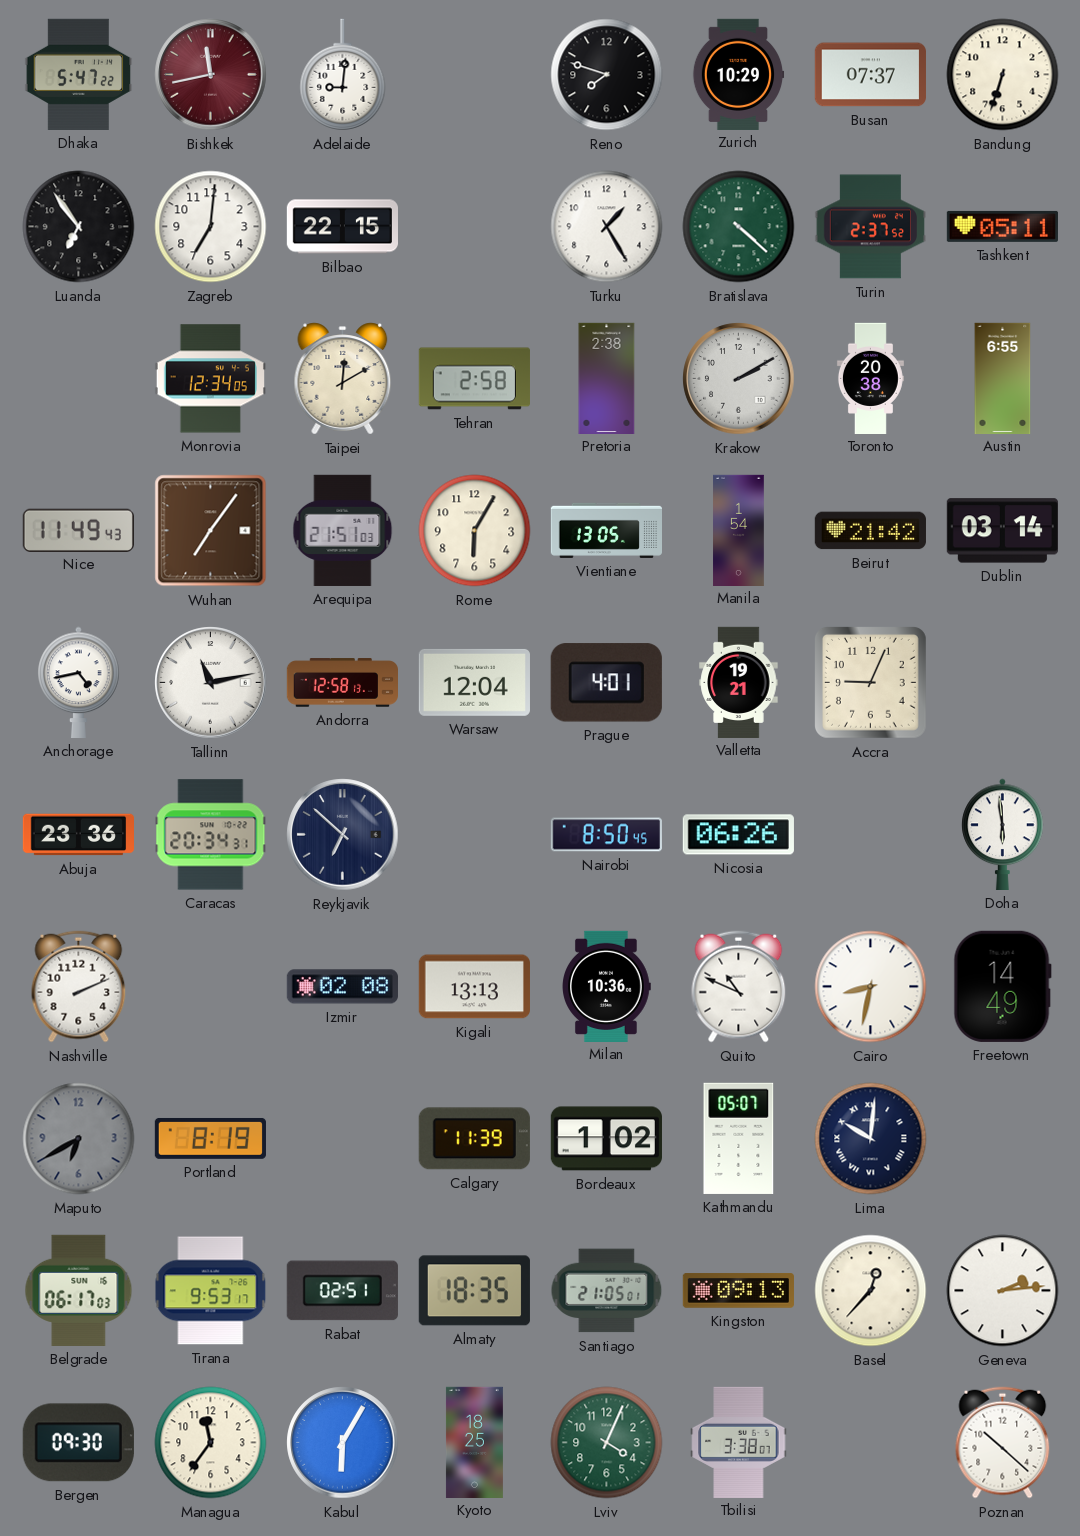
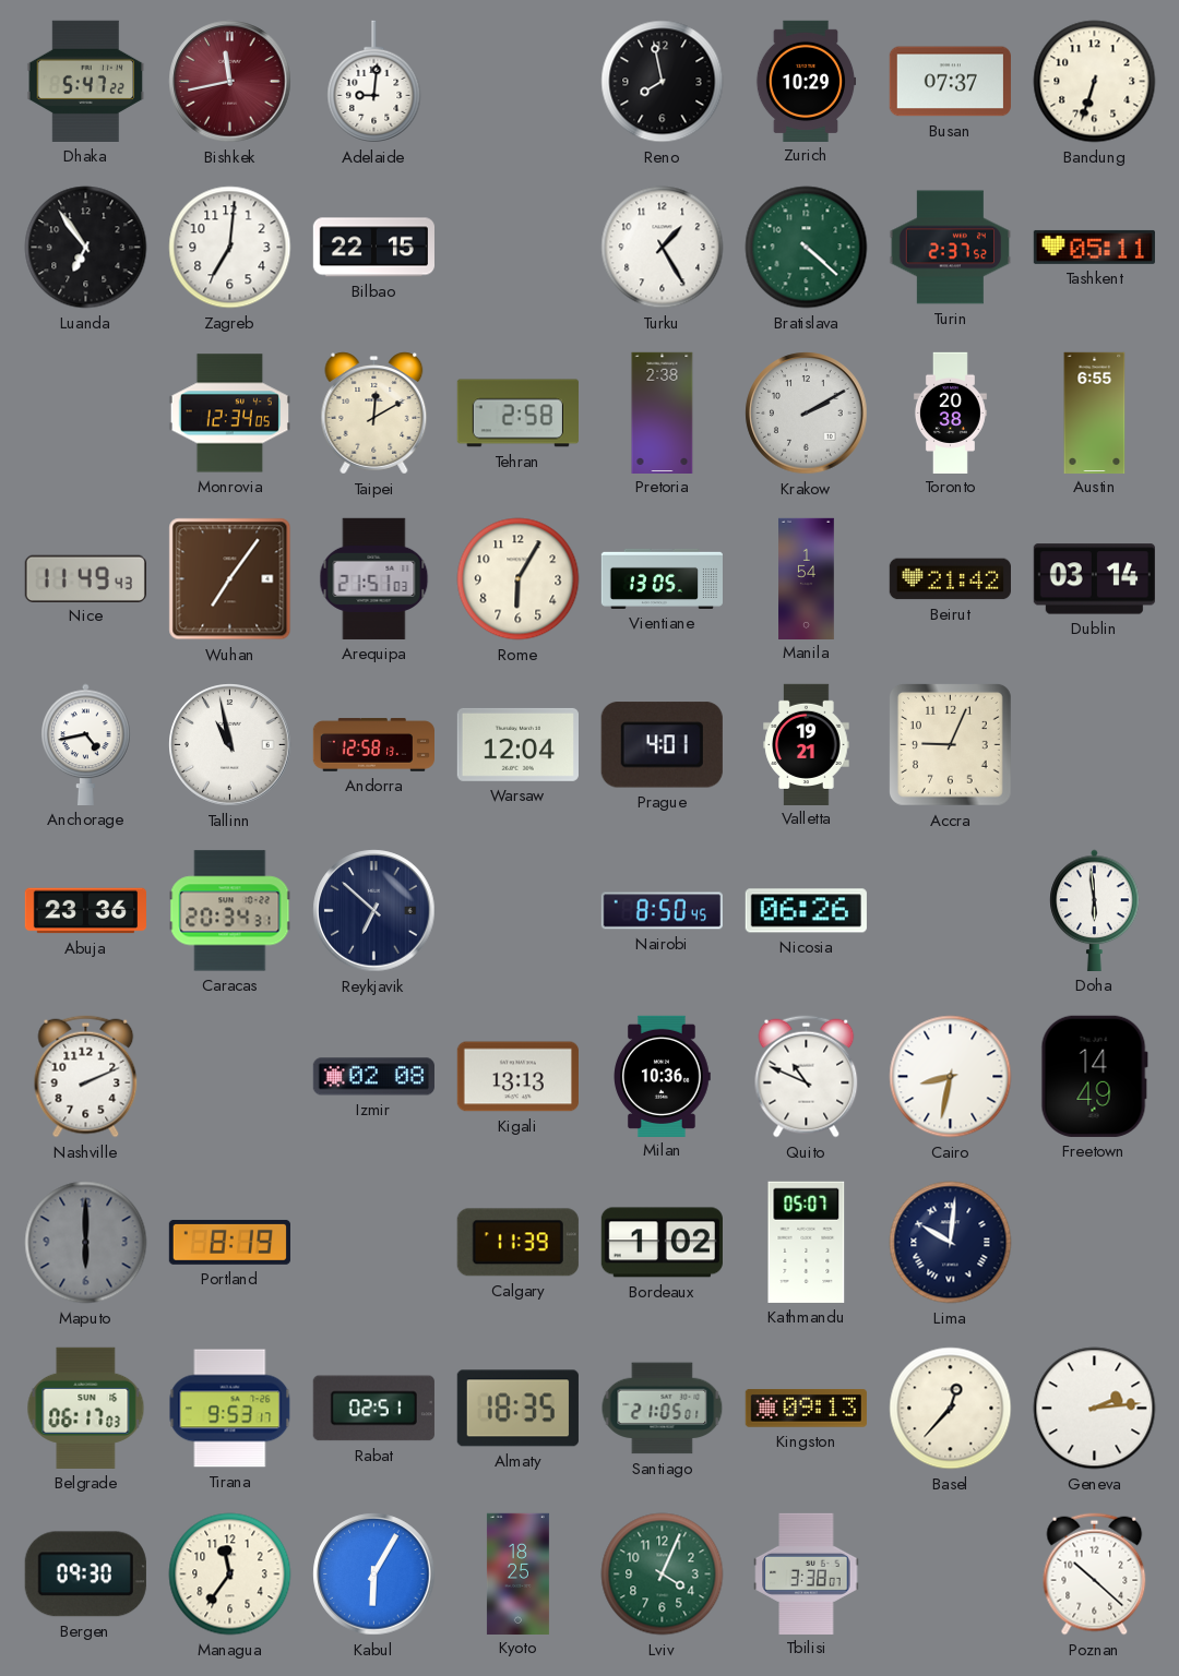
Reno: 7:48 -> 7:58 (663, 82)
Tallinn: 11:13 -> 10:58 (230, 745)
Maputo: 6:40 -> 6:00 (86, 1243)
